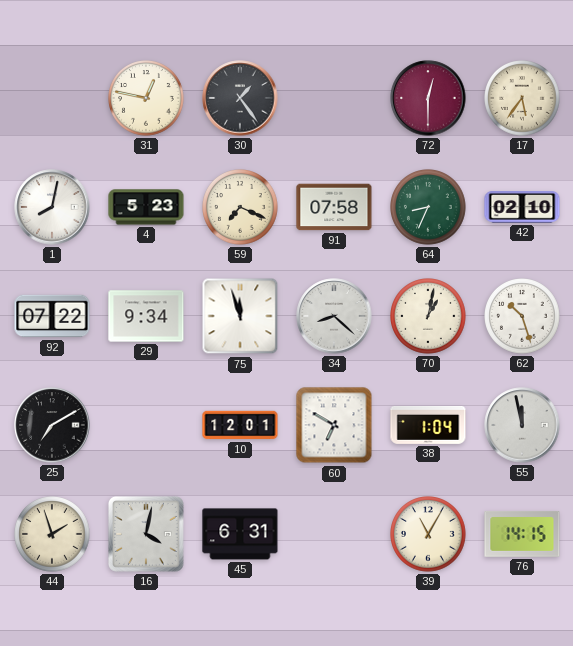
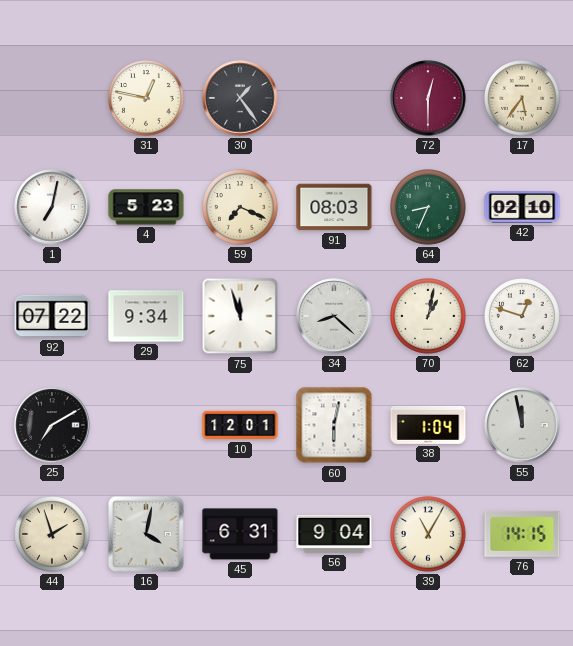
1: 8:02 -> 7:02 (52, 207)
91: 07:58 -> 08:03 (334, 207)
62: 10:27 -> 12:48 (523, 317)
60: 6:50 -> 6:02 (334, 425)
56: none -> 9:04 (334, 534)
